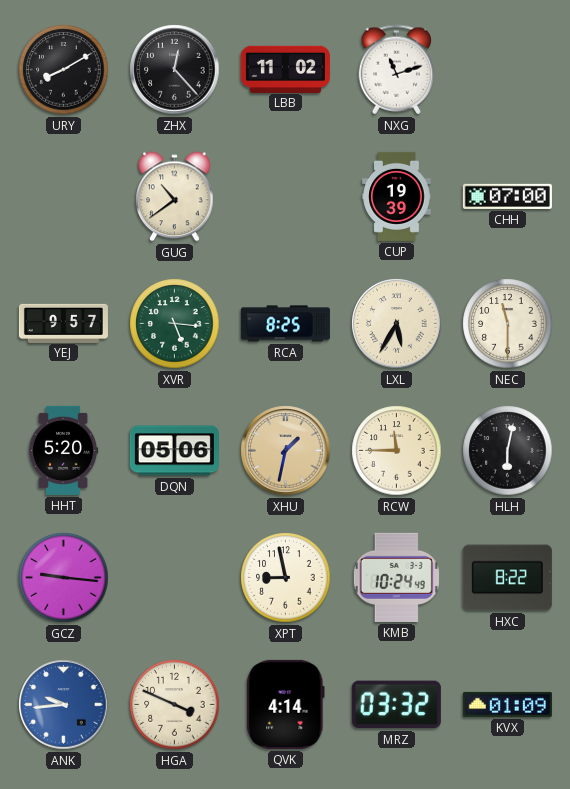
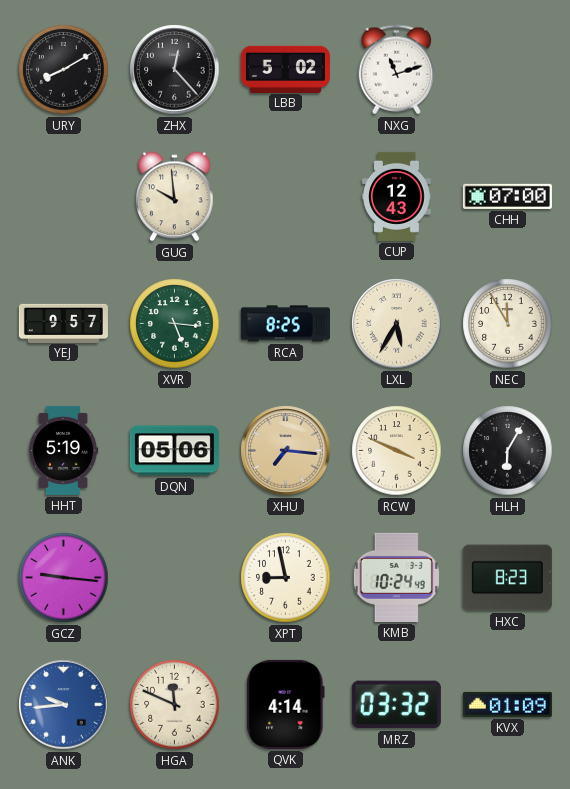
LBB: 11:02 -> 5:02 (285, 69)
GUG: 10:39 -> 9:59 (175, 197)
CUP: 19:39 -> 12:43 (397, 196)
NEC: 11:30 -> 11:55 (508, 324)
HHT: 5:20 -> 5:19 (63, 450)
XHU: 1:32 -> 7:16 (286, 451)
RCW: 11:45 -> 3:49 (397, 451)
HLH: 6:02 -> 6:05 (508, 451)
HXC: 8:22 -> 8:23 (507, 578)
HGA: 3:49 -> 11:49 (175, 705)
